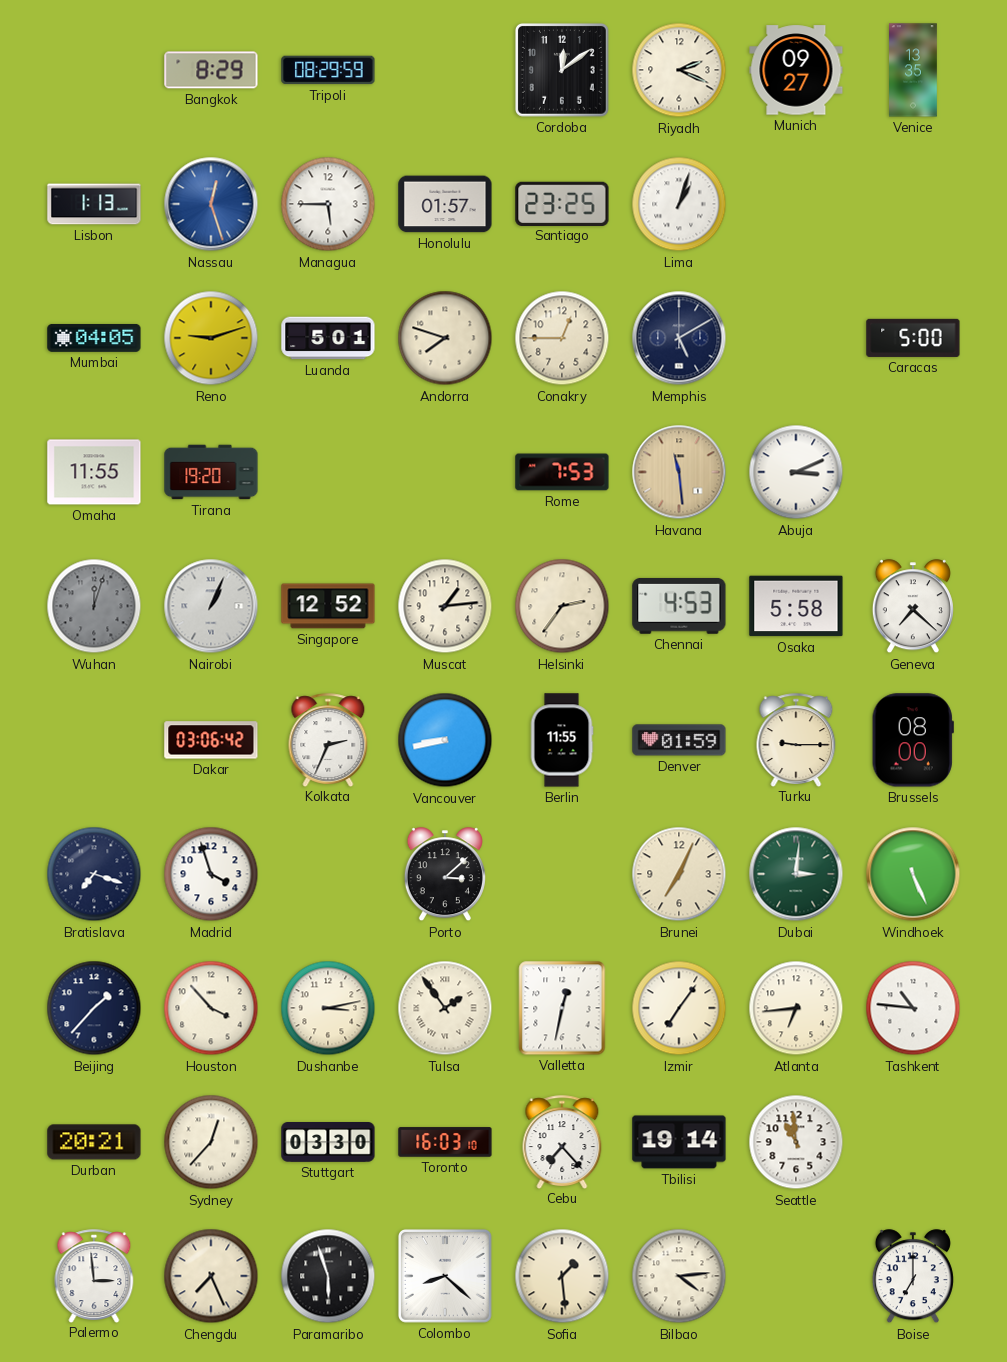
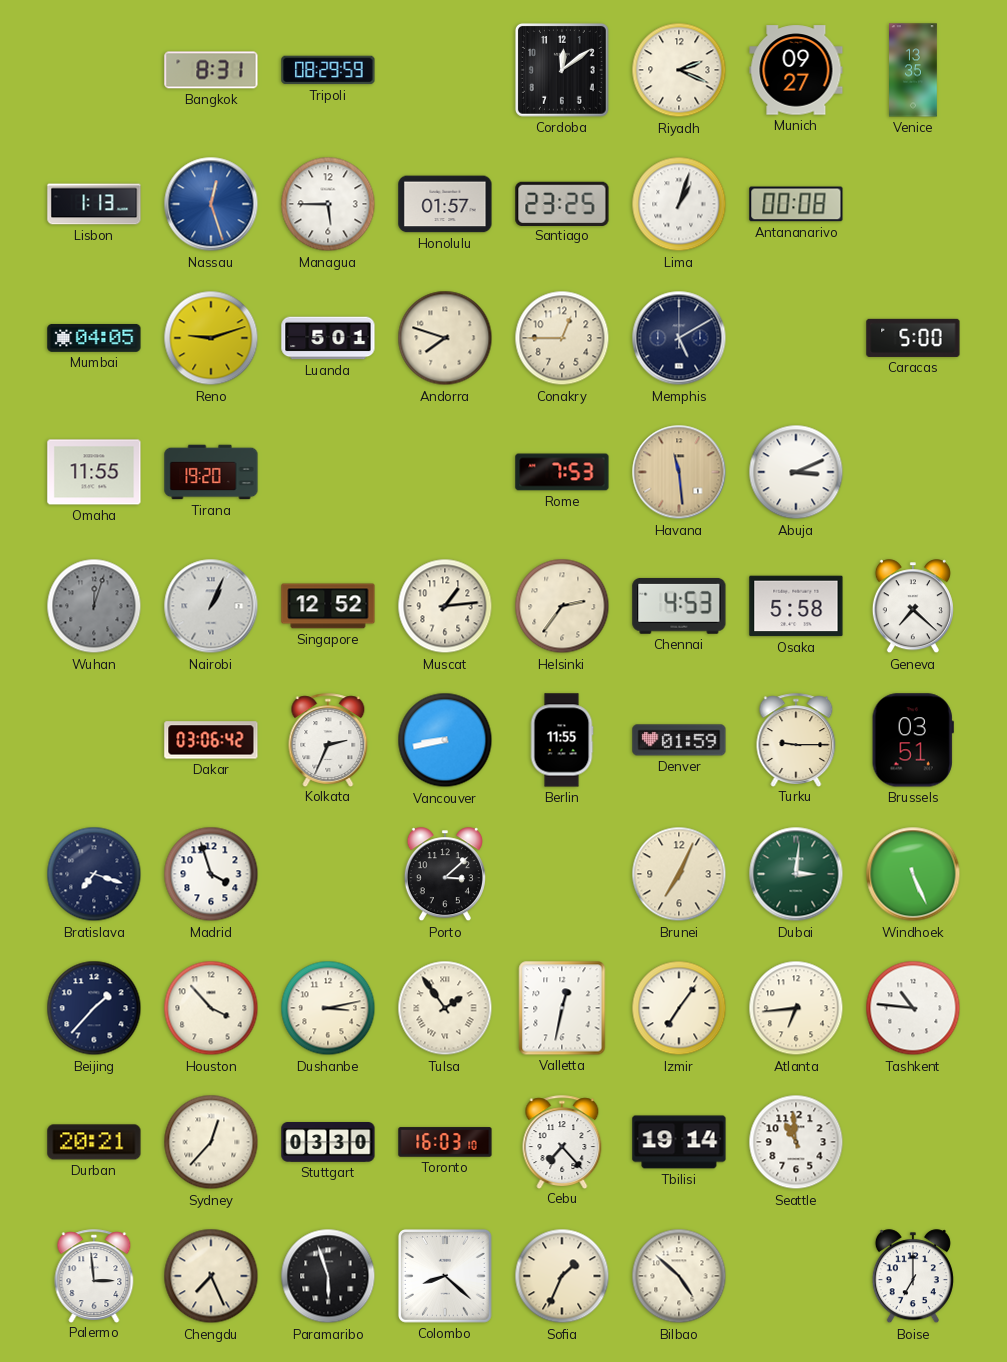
Bangkok: 8:29 -> 8:31 (211, 70)
Antananarivo: none -> 00:08 (796, 204)
Brussels: 08:00 -> 03:51 (913, 740)
Sofia: 1:29 -> 1:34 (562, 1276)
Bilbao: 4:14 -> 4:52 (679, 1276)
